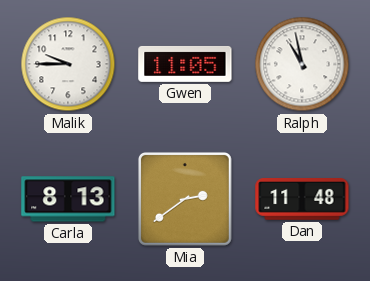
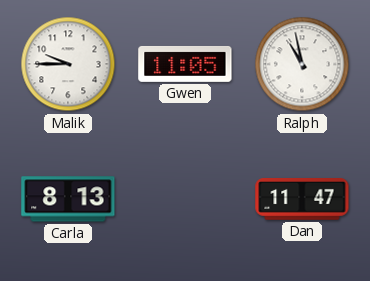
Mia: 2:39 -> none (185, 199)
Dan: 11:48 -> 11:47 (302, 200)
